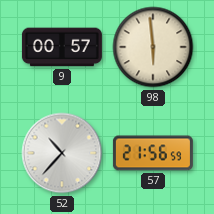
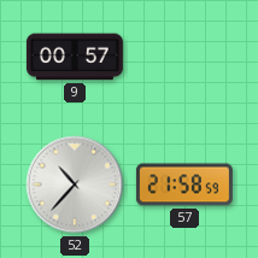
98: 5:59 -> none (153, 47)
57: 21:56 -> 21:58 (184, 184)
